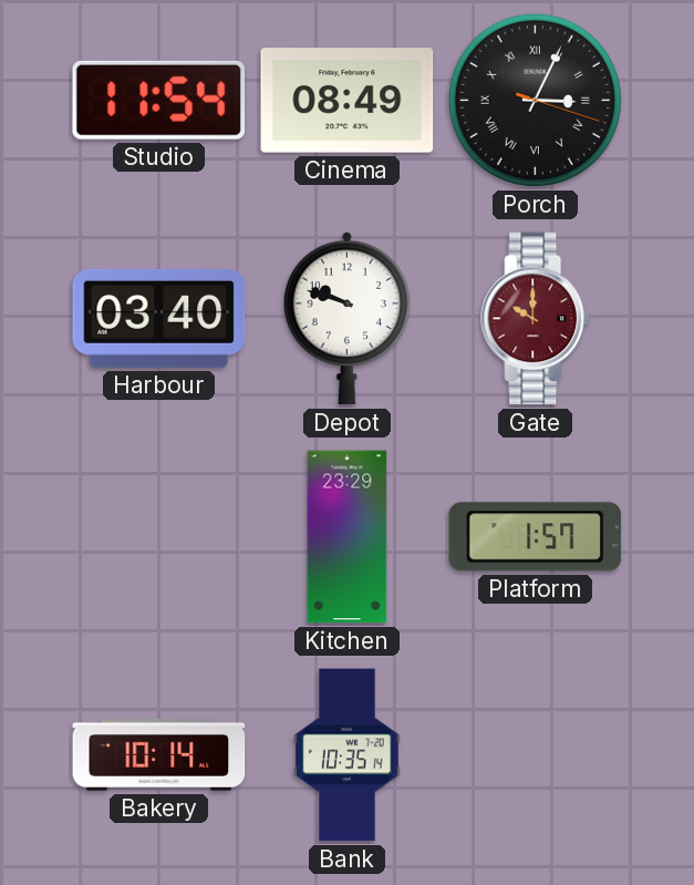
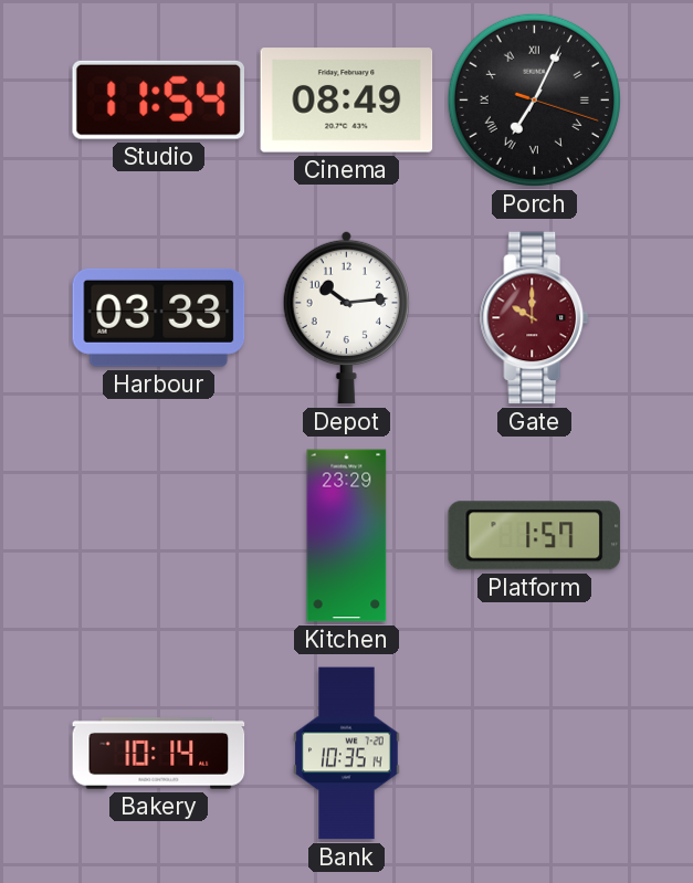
Porch: 3:04 -> 7:04 (534, 99)
Harbour: 03:40 -> 03:33 (159, 317)
Depot: 9:48 -> 10:14 (346, 317)
